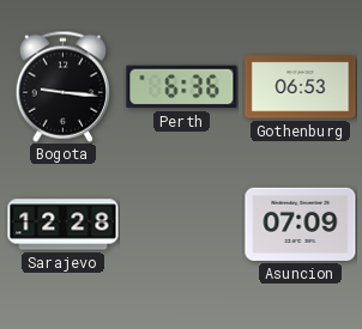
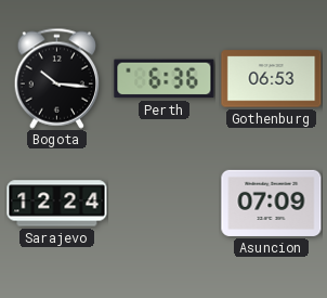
Bogota: 9:16 -> 10:16 (56, 78)
Sarajevo: 12:28 -> 12:24 (57, 204)
